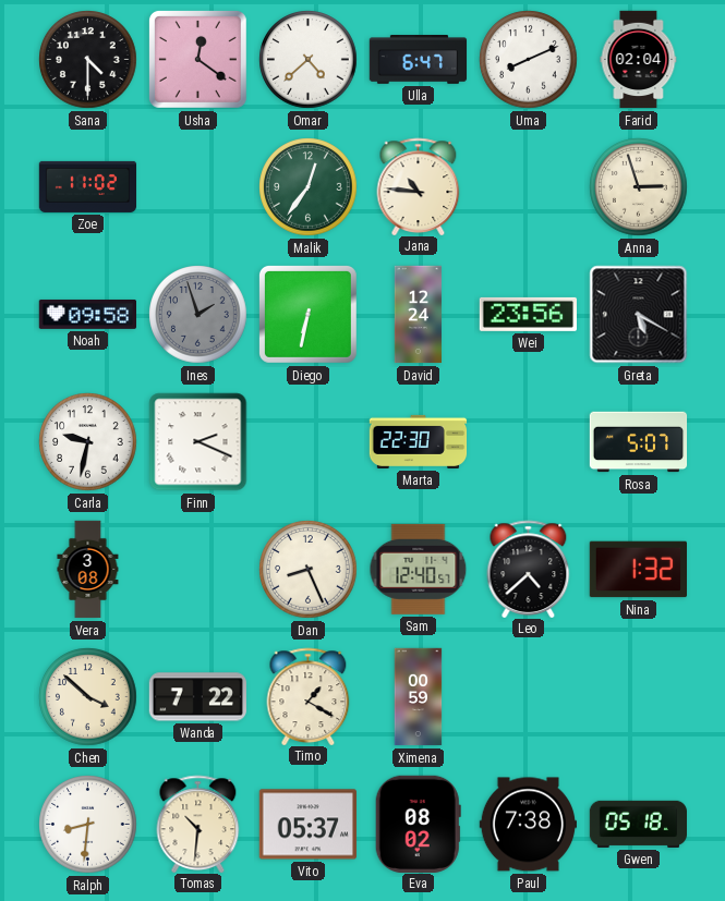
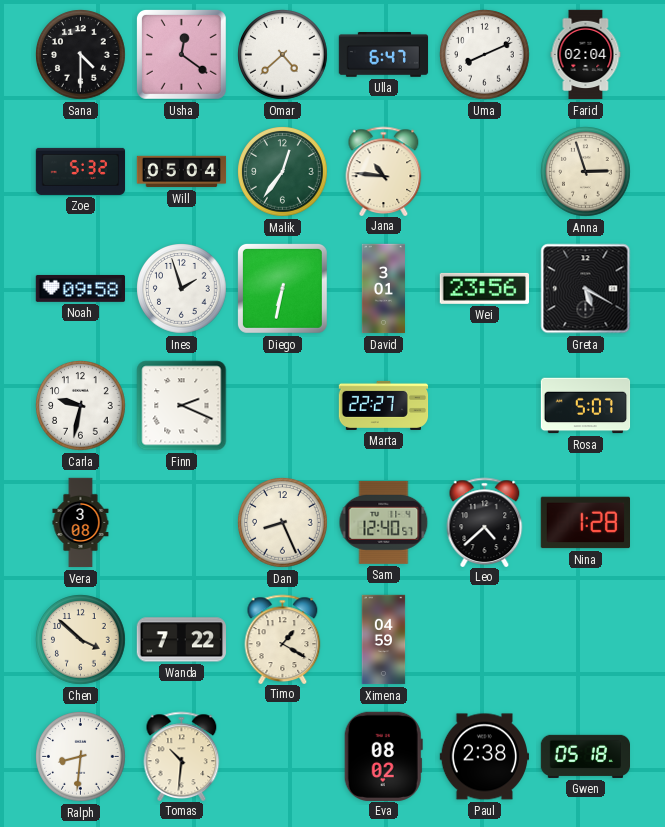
Zoe: 11:02 -> 5:32 (81, 171)
Will: none -> 05:04 (182, 172)
Ines dial: grey -> white (182, 289)
David: 12:24 -> 3:01 (384, 289)
Marta: 22:30 -> 22:27 (384, 405)
Nina: 1:32 -> 1:28 (585, 523)
Ximena: 00:59 -> 04:59 (384, 640)
Vito: 05:37 -> none (307, 825)
Paul: 7:38 -> 2:38 (484, 757)
